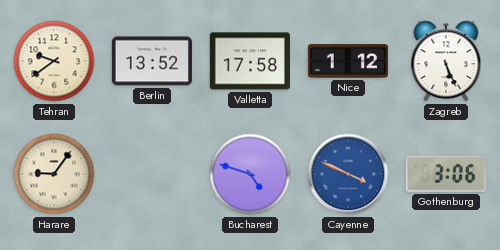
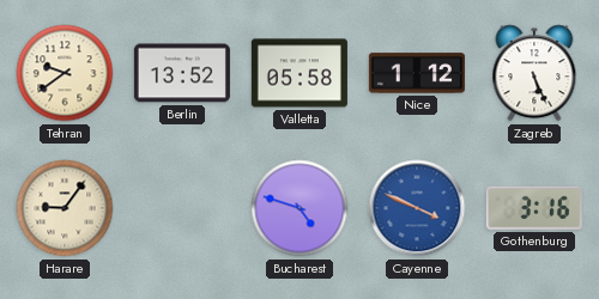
Valletta: 17:58 -> 05:58 (299, 73)
Gothenburg: 3:06 -> 3:16 (534, 208)
